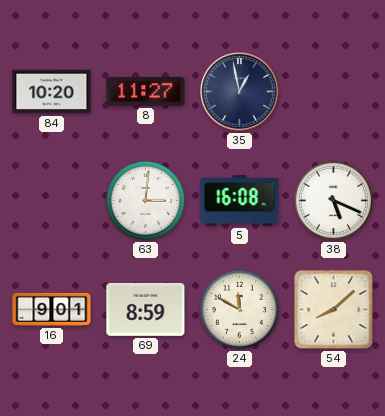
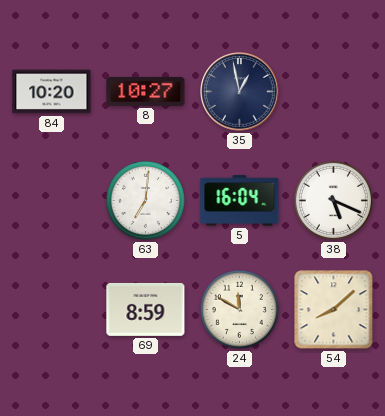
8: 11:27 -> 10:27 (146, 91)
63: 3:01 -> 7:01 (145, 200)
5: 16:08 -> 16:04 (240, 201)
16: 9:01 -> none (52, 309)
